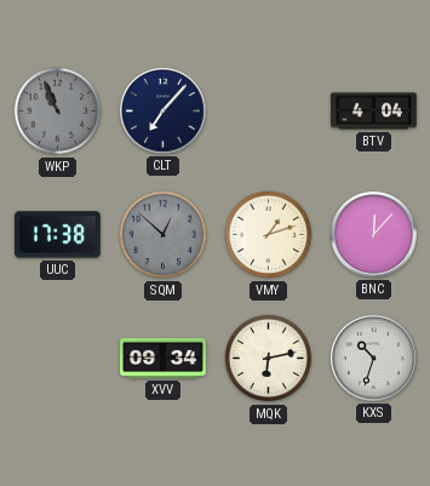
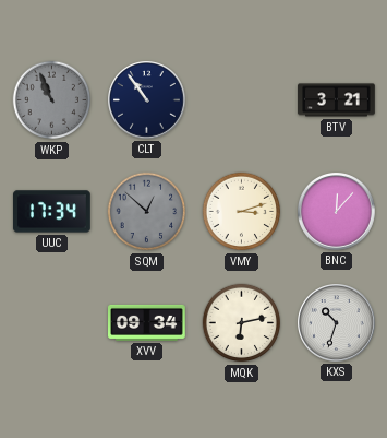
CLT: 7:07 -> 10:54 (147, 100)
BTV: 4:04 -> 3:21 (337, 100)
UUC: 17:38 -> 17:34 (52, 212)
VMY: 1:12 -> 3:12 (242, 212)
